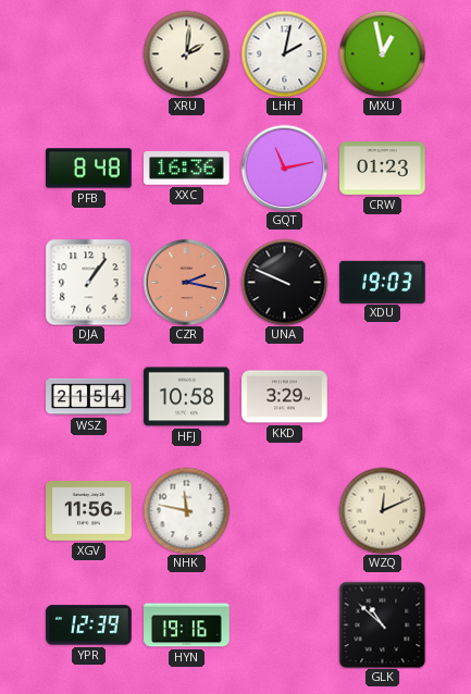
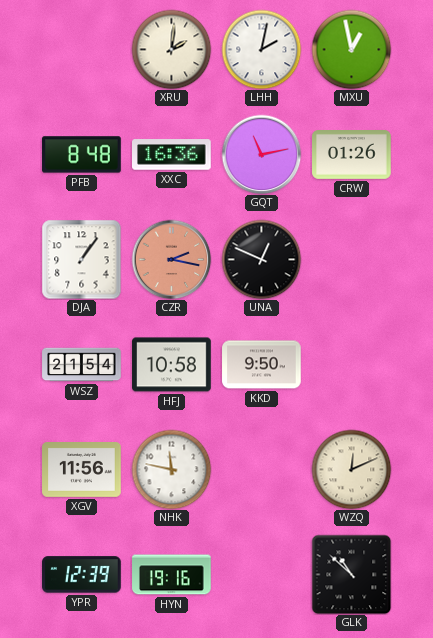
CRW: 01:23 -> 01:26 (352, 155)
UNA: 9:49 -> 12:49 (261, 259)
XDU: 19:03 -> none (383, 282)
KKD: 3:29 -> 9:50 (262, 365)
